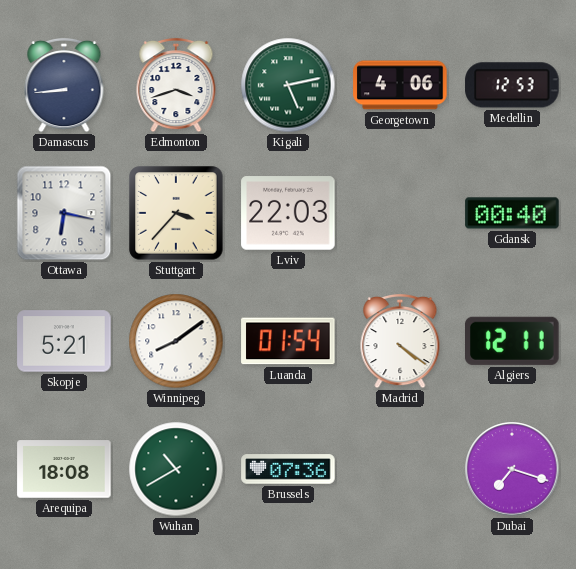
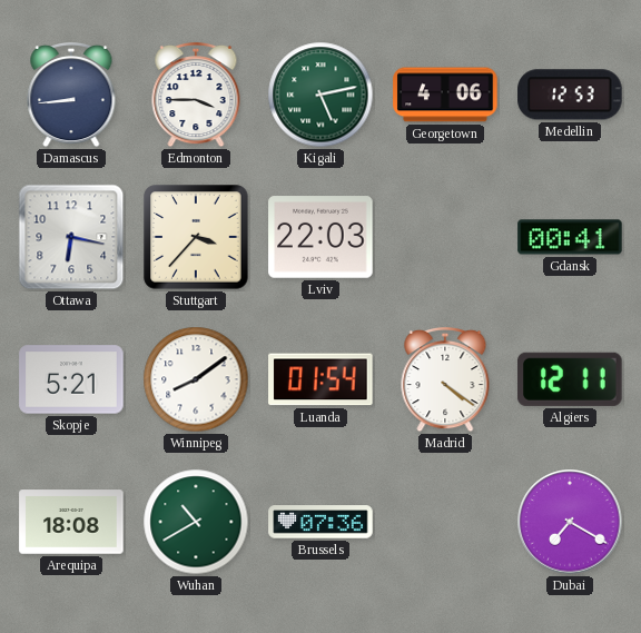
Edmonton: 3:42 -> 3:45 (196, 95)
Gdansk: 00:40 -> 00:41 (570, 237)
Dubai: 7:18 -> 7:20 (570, 522)
